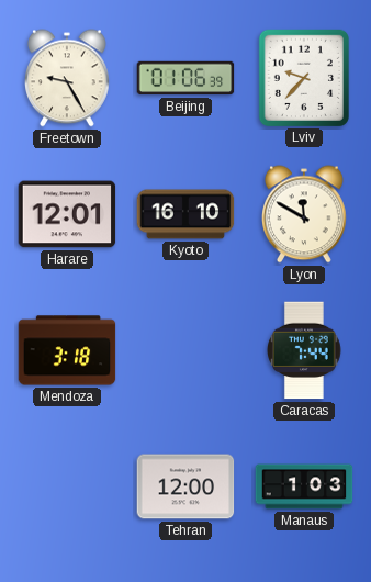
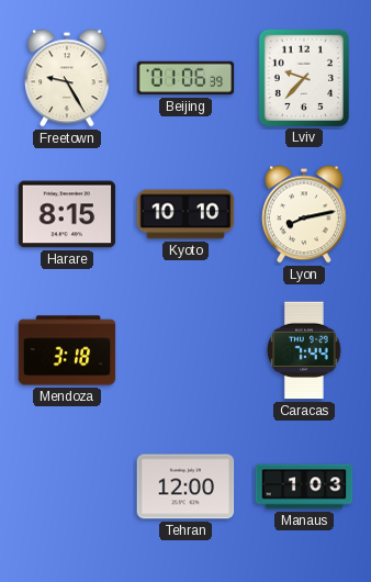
Harare: 12:01 -> 8:15 (67, 214)
Kyoto: 16:10 -> 10:10 (185, 214)
Lyon: 11:50 -> 8:13 (305, 214)
